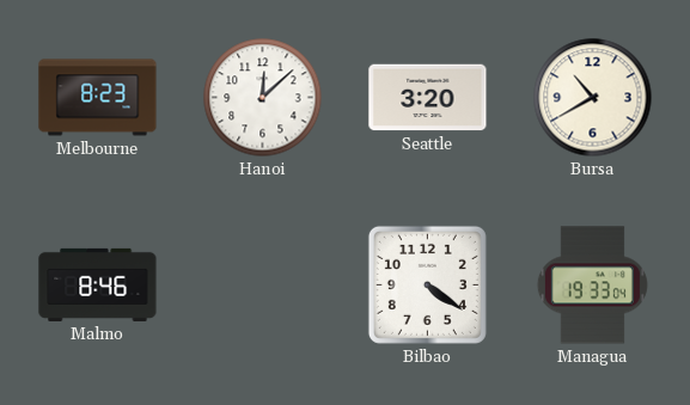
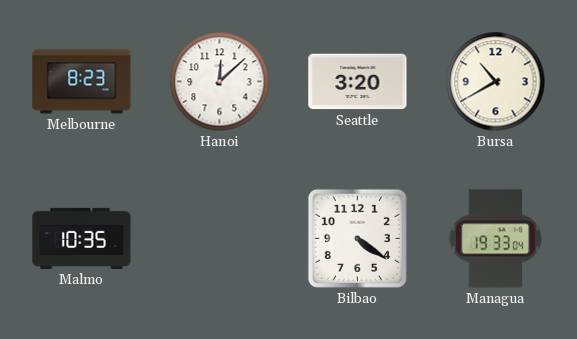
Malmo: 8:46 -> 10:35 (82, 238)
